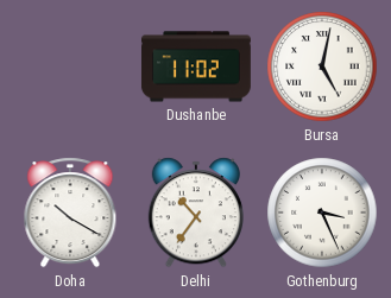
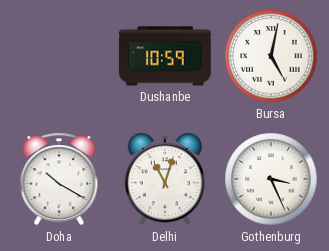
Dushanbe: 11:02 -> 10:59 (165, 56)
Delhi: 10:36 -> 11:03 (165, 179)
